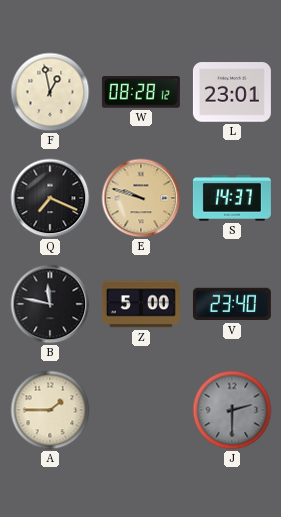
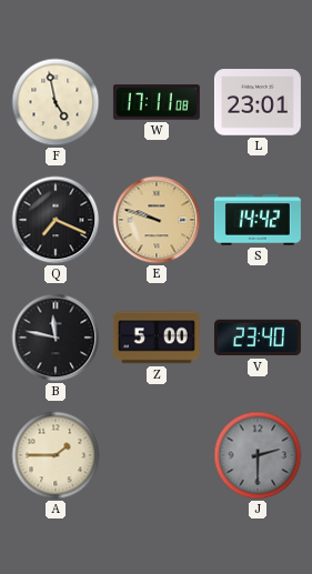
F: 12:58 -> 4:58 (56, 102)
W: 08:28 -> 17:11 (157, 102)
S: 14:37 -> 14:42 (258, 220)
